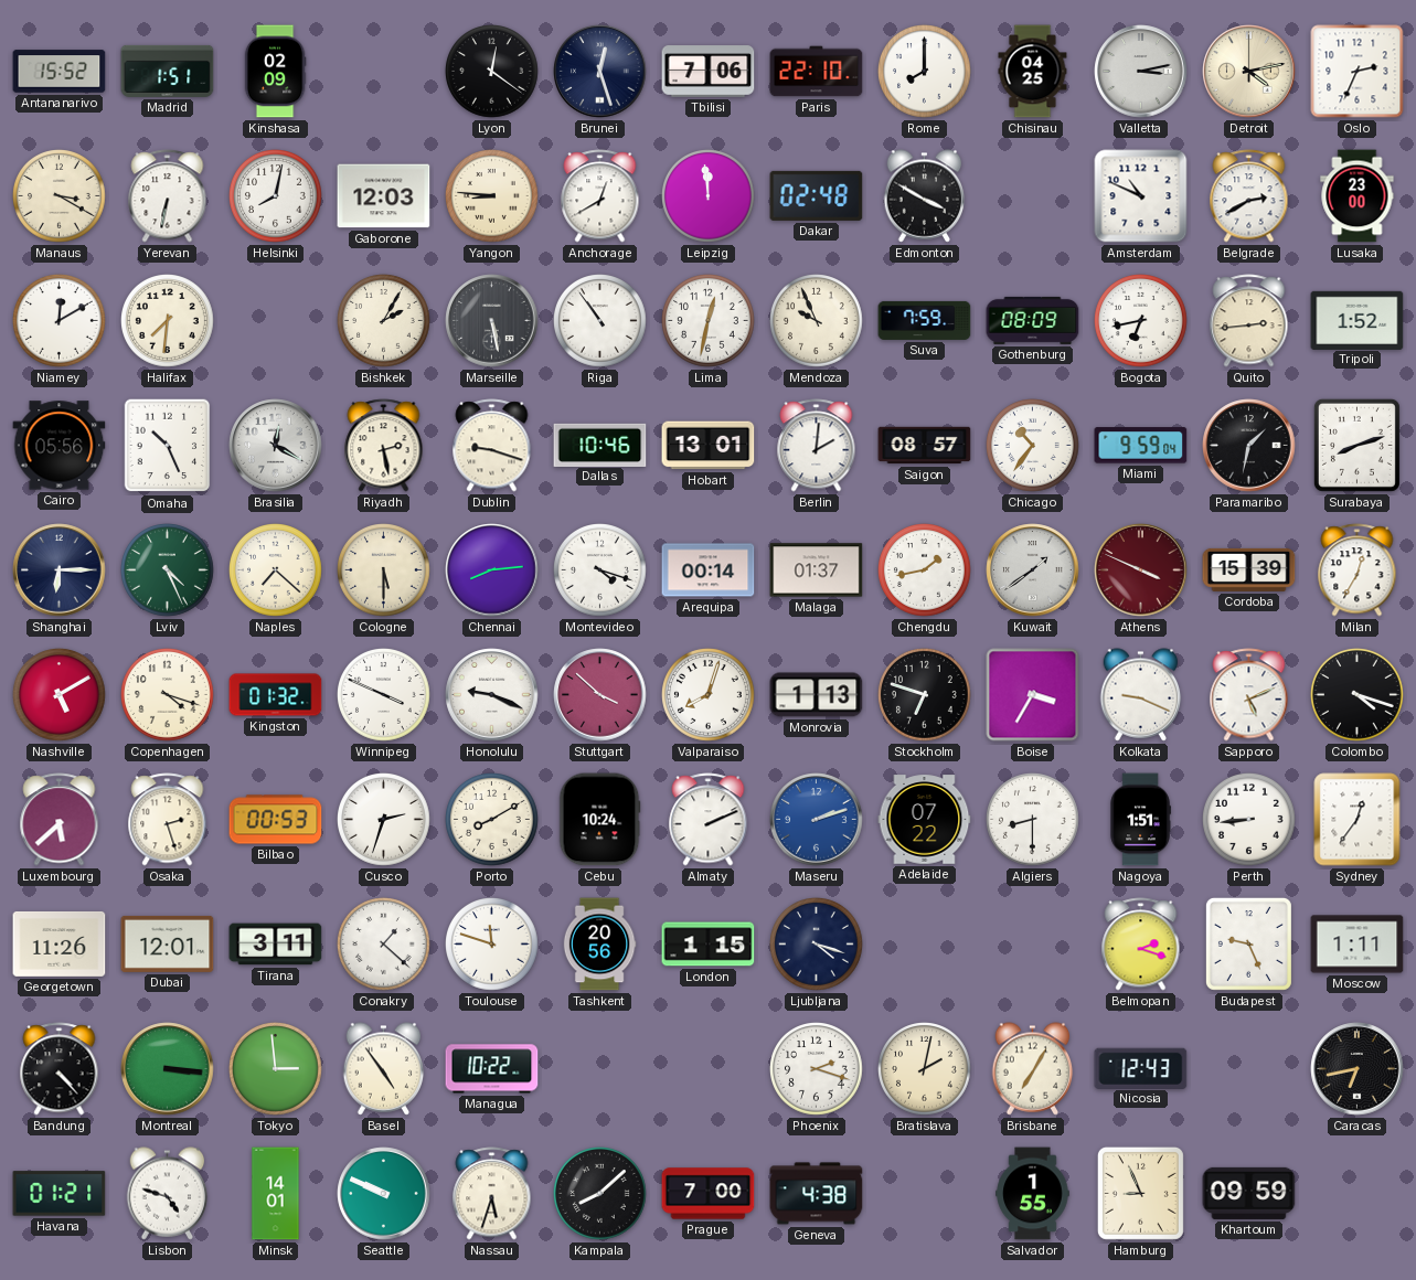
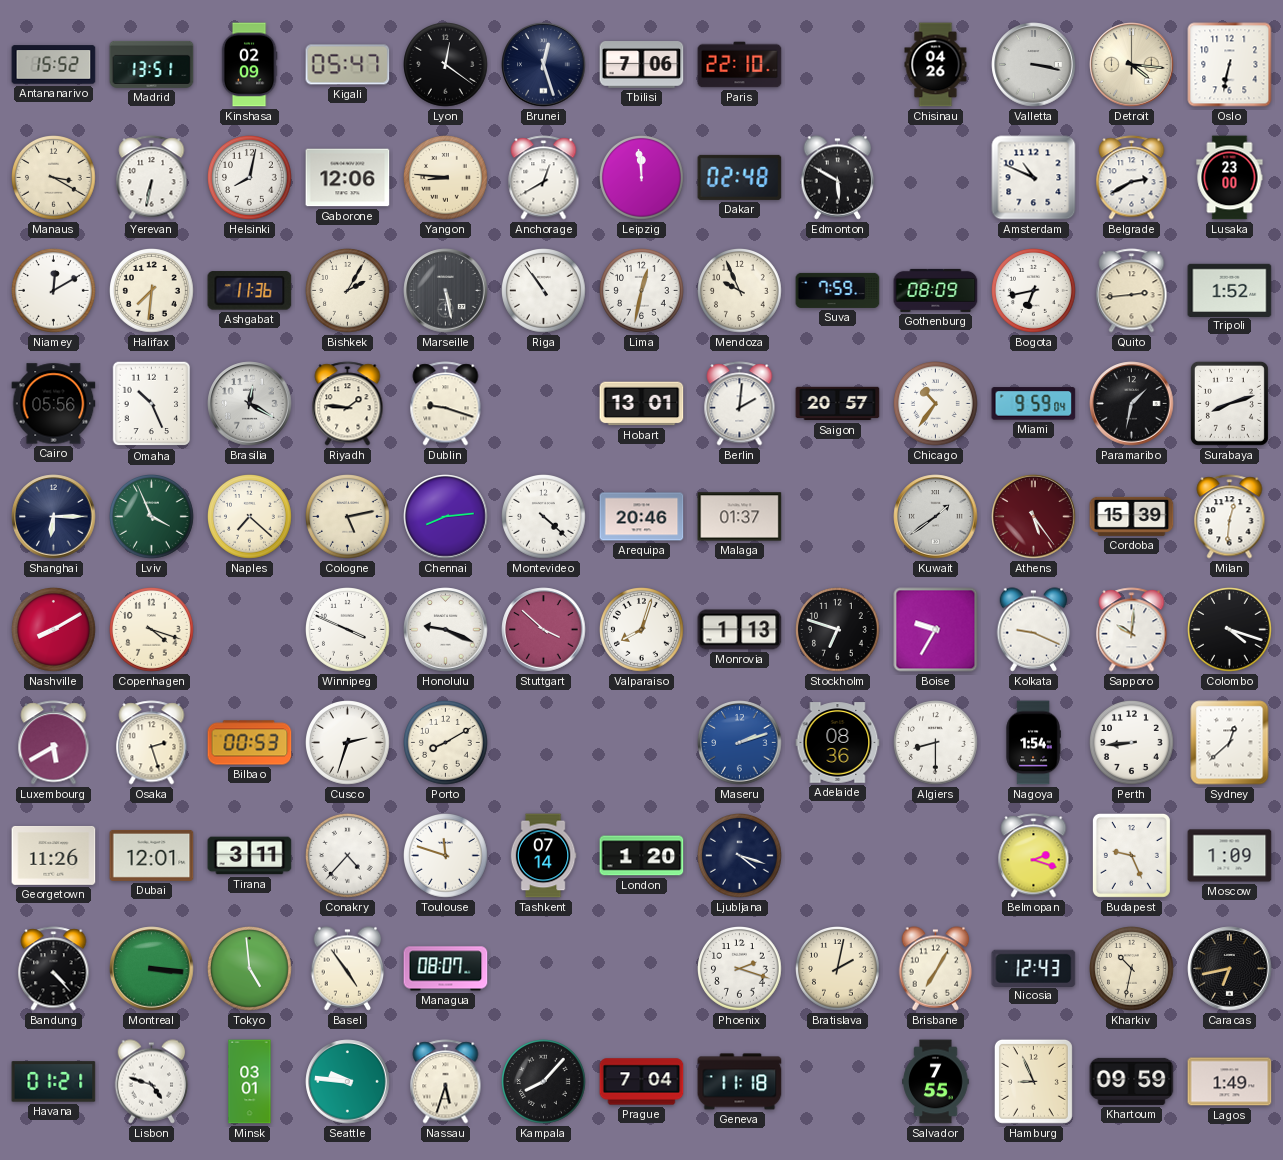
Madrid: 1:51 -> 13:51 (152, 64)
Kigali: none -> 05:47 (348, 65)
Rome: 8:00 -> none (925, 72)
Chisinau: 04:25 -> 04:26 (936, 65)
Valletta: 3:13 -> 3:17 (1034, 65)
Detroit: 4:13 -> 4:16 (1132, 65)
Oslo: 2:34 -> 6:32 (1230, 65)
Gaborone: 12:03 -> 12:06 (348, 178)
Edmonton: 3:50 -> 5:50 (838, 178)
Ashgabat: none -> 11:36 (250, 291)
Riyadh: 2:28 -> 1:46 (348, 404)
Dallas: 10:46 -> none (600, 445)
Saigon: 08:57 -> 20:57 (838, 404)
Lviv: 4:26 -> 3:56 (152, 517)
Cologne: 5:30 -> 5:13 (348, 517)
Montevideo: 4:18 -> 4:22 (544, 517)
Arequipa: 00:14 -> 20:46 (642, 517)
Chengdu: 1:43 -> none (925, 570)
Athens: 3:49 -> 5:24 (1034, 517)
Milan: 12:35 -> 12:31 (1230, 517)
Nashville: 5:10 -> 8:10 (54, 630)
Kingston: 01:32 -> none (276, 695)
Boise: 3:35 -> 9:35 (936, 630)
Sapporo: 5:11 -> 10:01 (1132, 630)
Luxembourg: 5:38 -> 5:40 (54, 743)
Cebu: 10:24 -> none (600, 820)
Almaty: 2:11 -> none (709, 820)
Adelaide: 07:22 -> 08:36 (838, 743)
Nagoya: 1:51 -> 1:54 (1033, 743)
Sydney: 12:36 -> 12:38 (1230, 743)
Conakry: 1:22 -> 4:37 (348, 856)
Tashkent: 20:56 -> 07:14 (543, 856)
London: 1:15 -> 1:20 (642, 856)
Moscow: 1:11 -> 1:09 (1230, 856)
Tokyo: 2:59 -> 4:59 (250, 969)
Managua: 10:22 -> 08:07 (446, 969)
Kharkiv: none -> 10:32 (1132, 969)
Minsk: 14:01 -> 03:01 (250, 1082)
Seattle: 9:49 -> 9:46 (348, 1082)
Kampala: 8:08 -> 8:07 (544, 1082)
Prague: 7:00 -> 7:04 (642, 1082)
Geneva: 4:38 -> 11:18 (740, 1082)
Salvador: 1:55 -> 7:55 (936, 1082)
Lagos: none -> 1:49 (1230, 1082)
